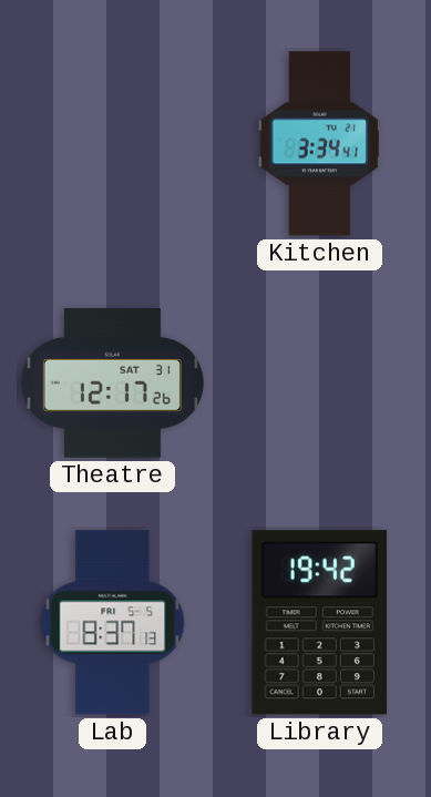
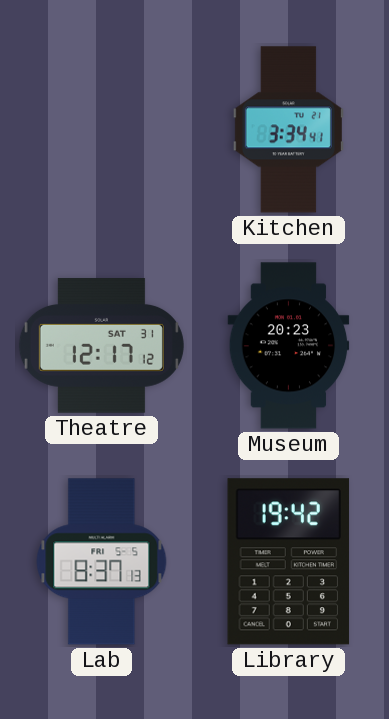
Theatre: 12:17:26 -> 12:17:12 (101, 346)
Museum: none -> 20:23 (289, 346)
